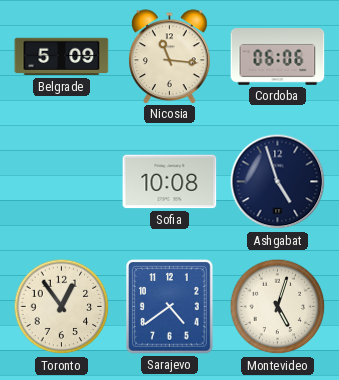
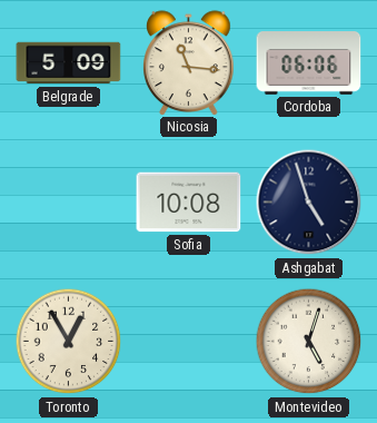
Toronto: 12:54 -> 12:55 (69, 342)
Sarajevo: 4:39 -> none (170, 307)
